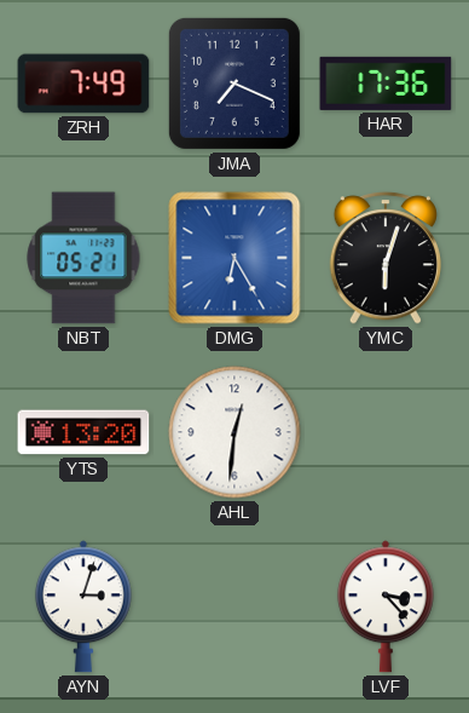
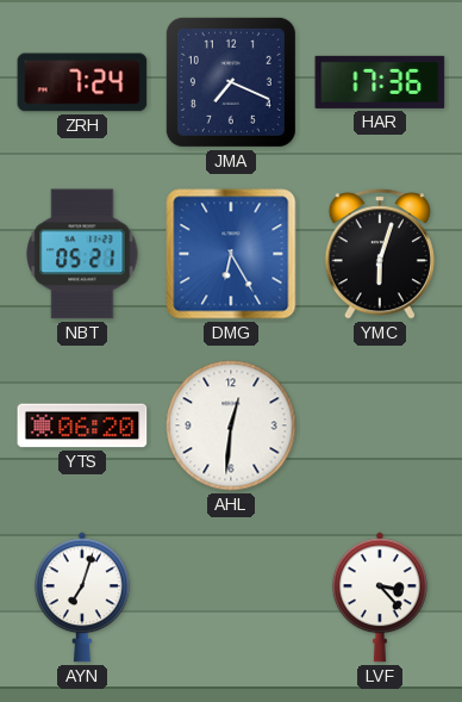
ZRH: 7:49 -> 7:24 (82, 82)
YTS: 13:20 -> 06:20 (82, 425)
AYN: 3:03 -> 7:03 (82, 597)
